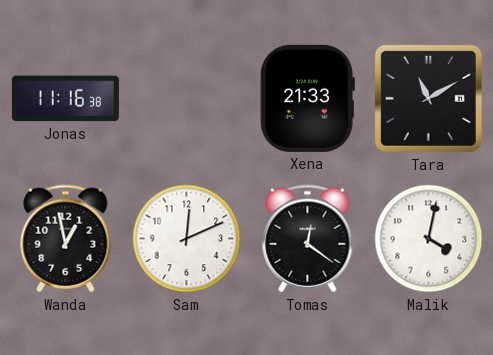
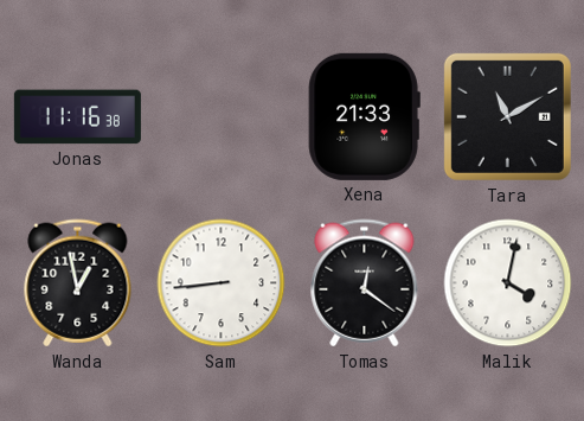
Sam: 12:11 -> 8:44 (222, 283)
